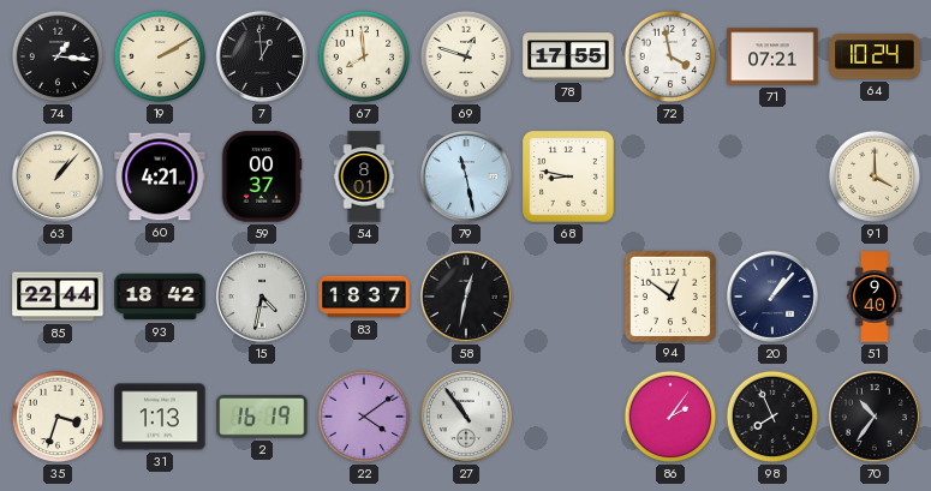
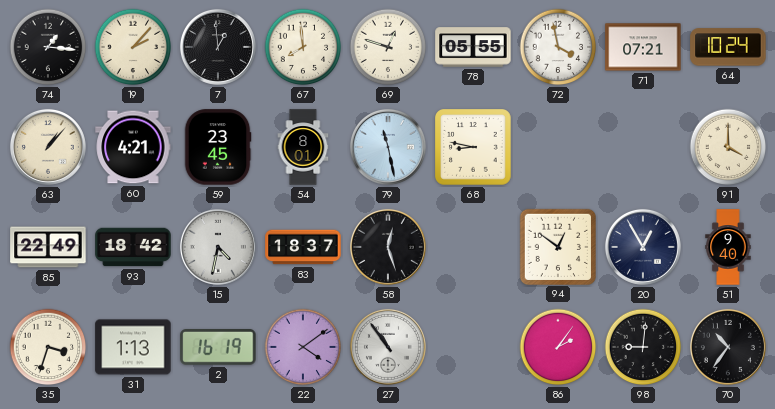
19: 2:10 -> 2:07 (133, 47)
78: 17:55 -> 05:55 (473, 47)
59: 00:37 -> 23:45 (218, 147)
85: 22:44 -> 22:49 (48, 247)
58: 12:32 -> 12:27 (388, 247)
20: 1:07 -> 12:55 (643, 247)
98: 7:56 -> 9:01 (643, 347)
